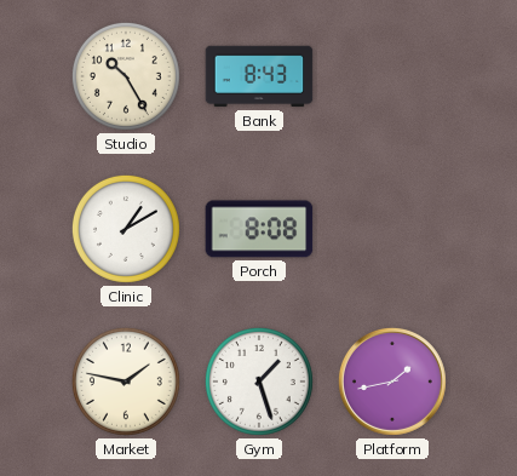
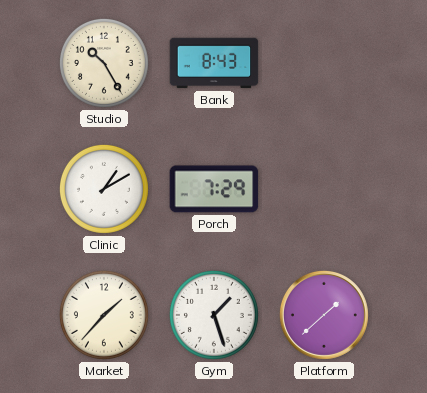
Porch: 8:08 -> 7:29 (214, 189)
Market: 1:47 -> 1:37 (104, 315)
Platform: 1:43 -> 1:38 (324, 315)
